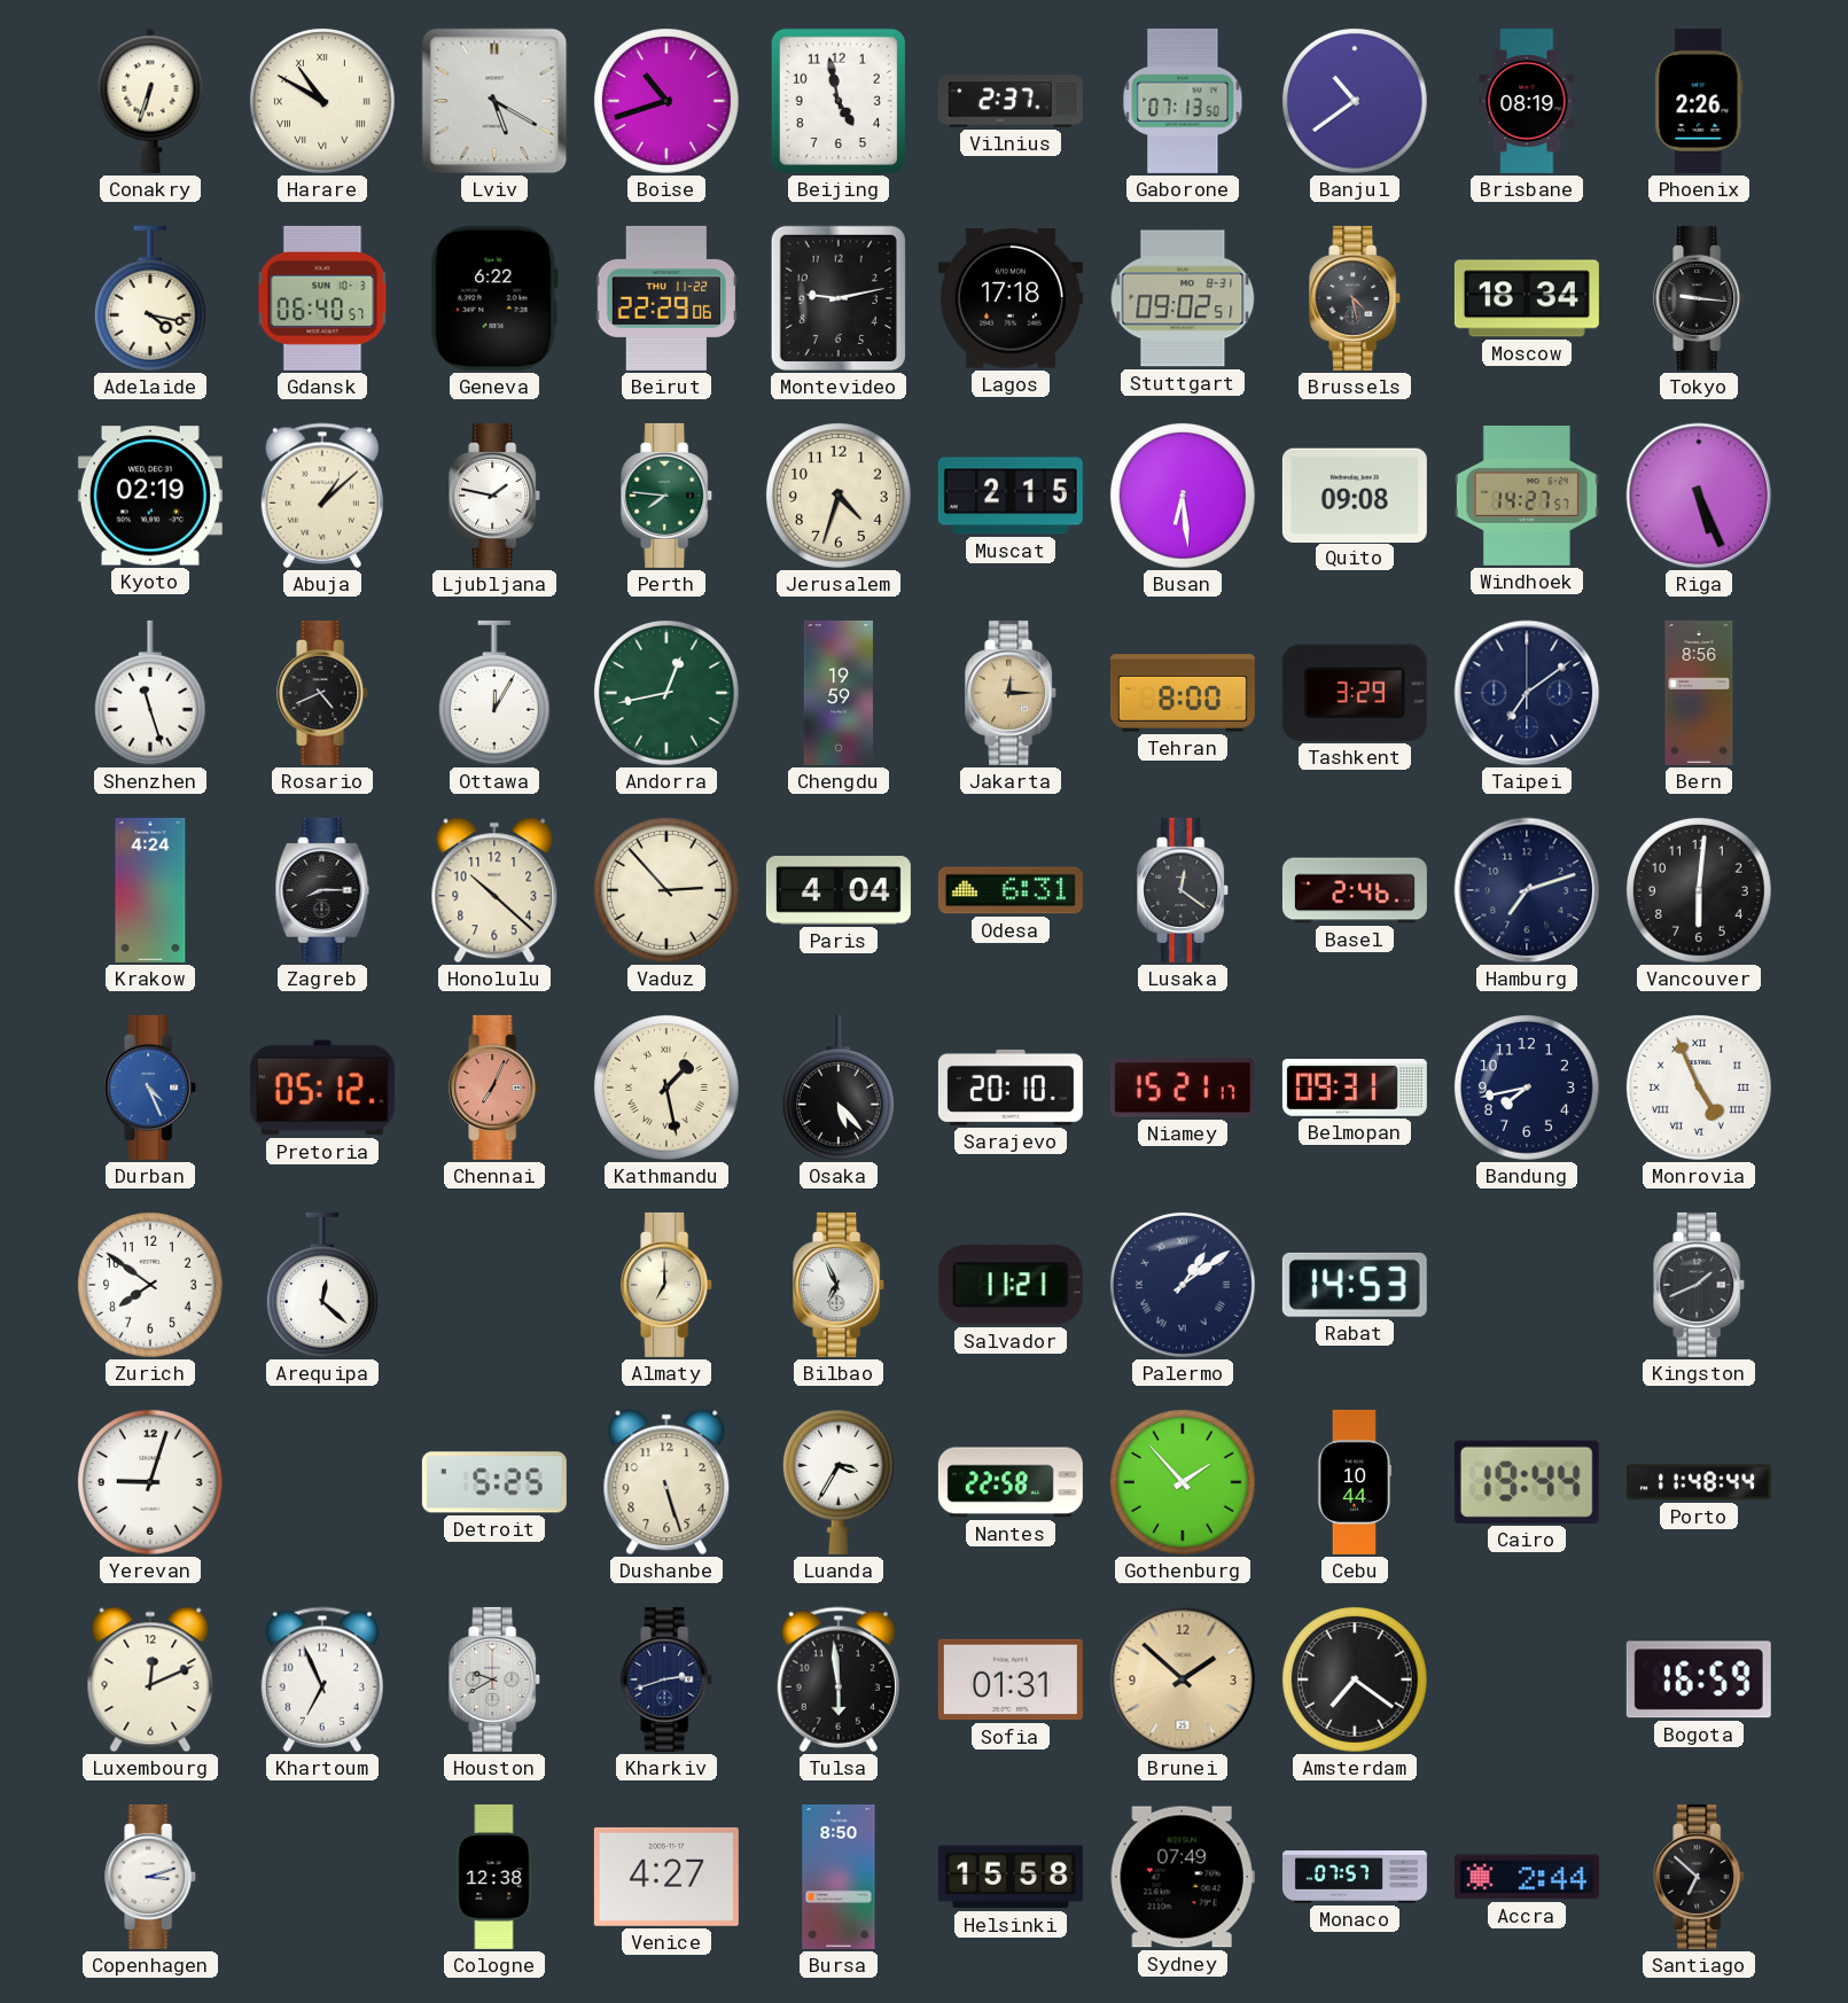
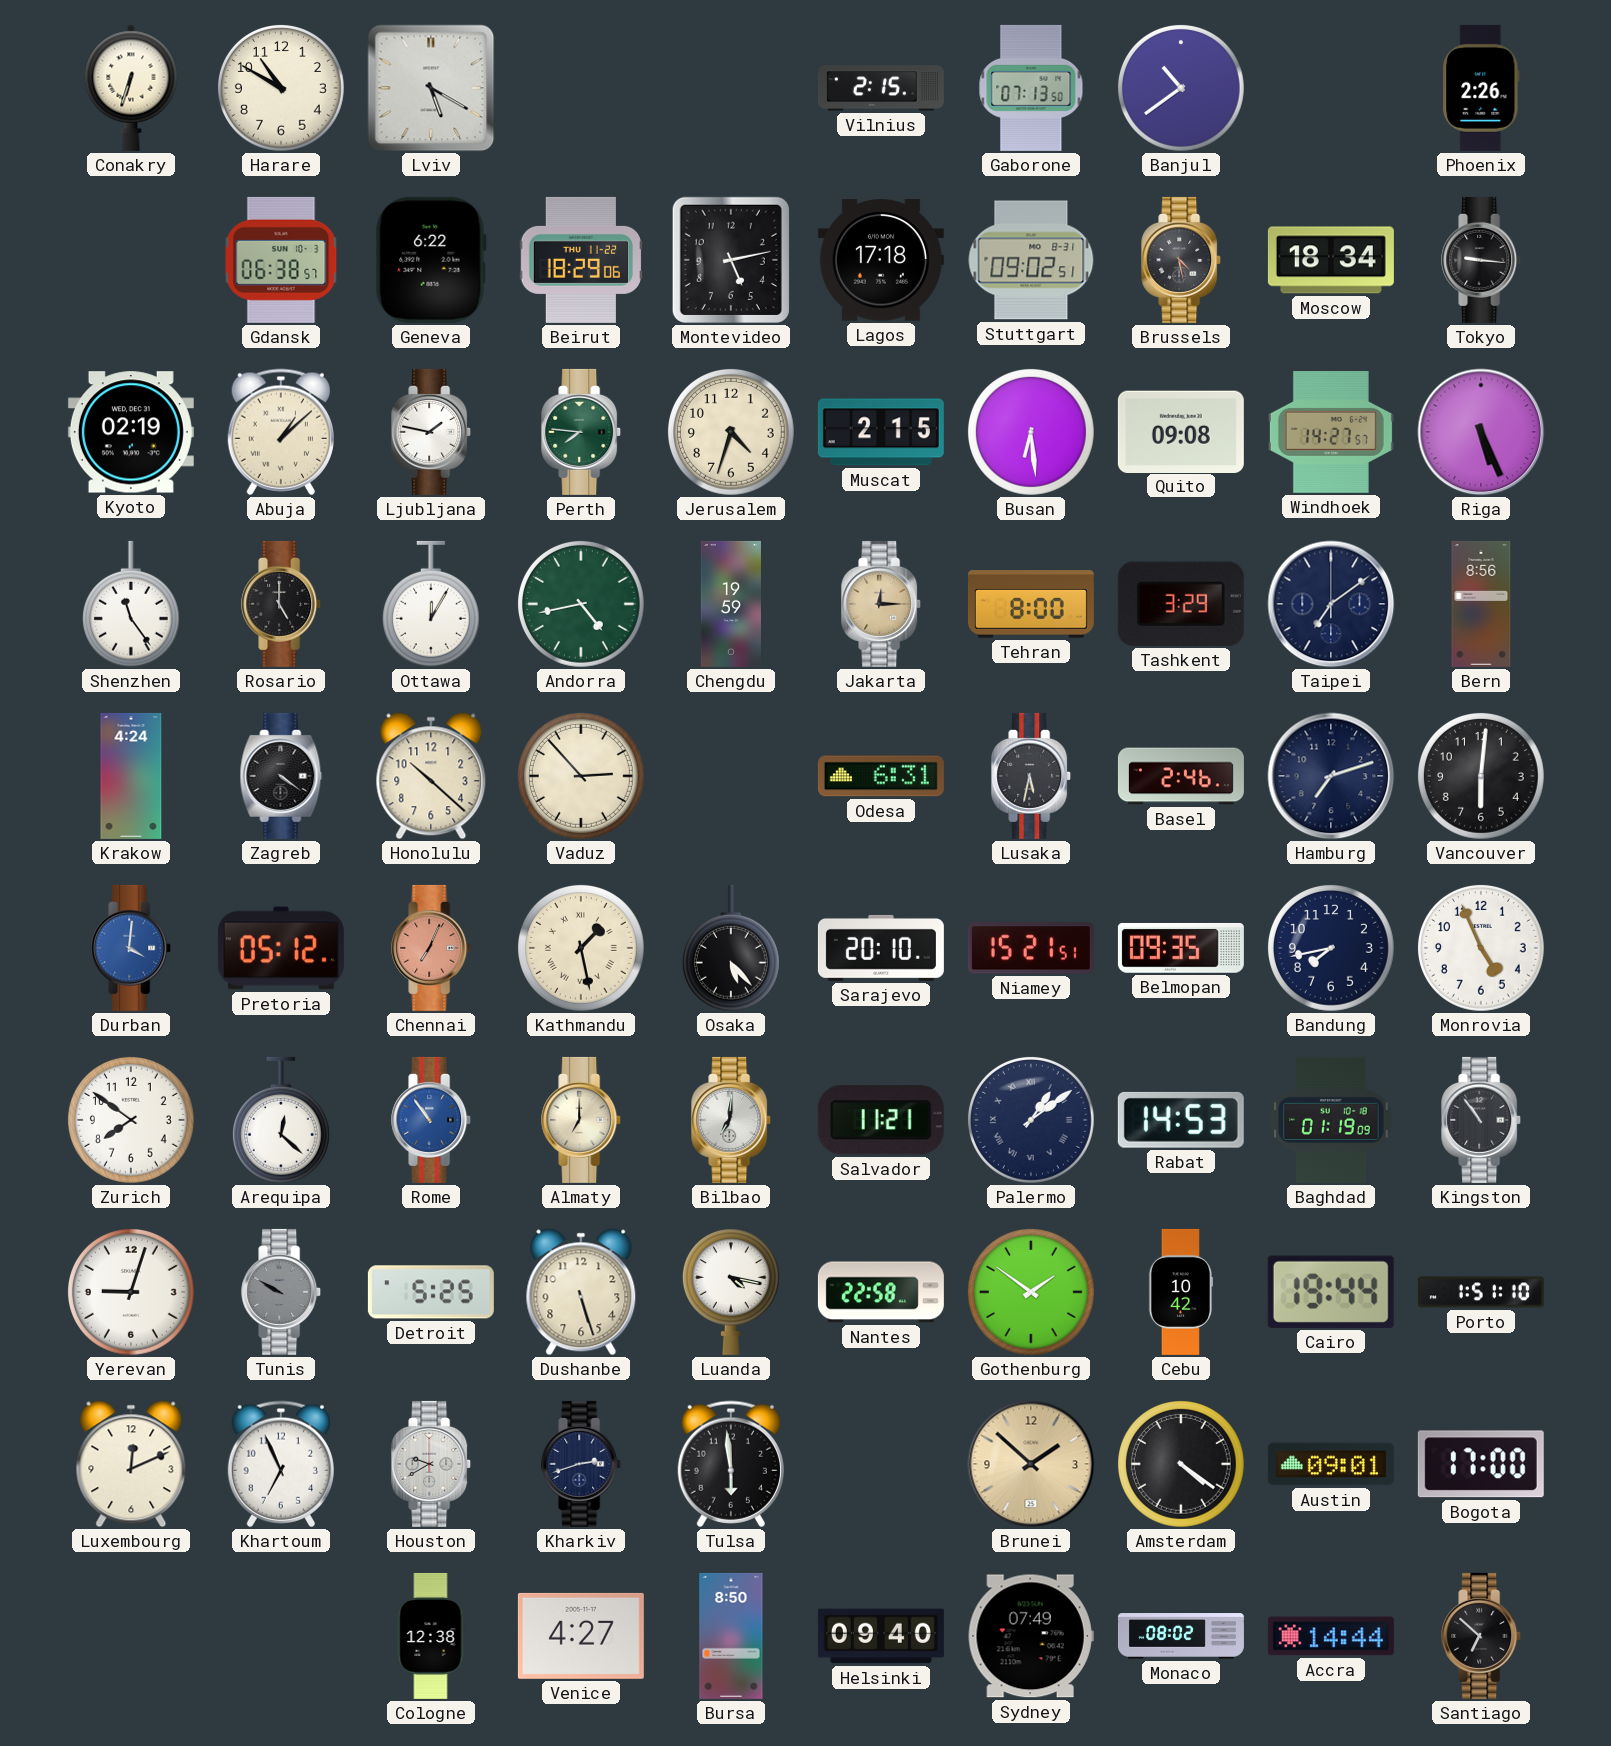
Harare numerals: Roman -> Arabic (281, 88)
Boise: 10:42 -> none (666, 101)
Beijing: 4:58 -> none (839, 101)
Vilnius: 2:37 -> 2:15 (881, 88)
Brisbane: 08:19 -> none (1527, 101)
Adelaide: 4:17 -> none (150, 298)
Gdansk: 06:40 -> 06:38 (281, 260)
Beirut: 22:29 -> 18:29 (580, 260)
Montevideo: 9:13 -> 5:13 (731, 260)
Shenzhen: 11:27 -> 11:24 (131, 604)
Rosario: 4:41 -> 5:00 (282, 604)
Andorra: 12:43 -> 4:43 (581, 604)
Zagreb: 8:15 -> 4:21 (281, 776)
Paris: 4:04 -> none (839, 891)
Lusaka: 12:21 -> 5:32 (1032, 776)
Durban: 4:26 -> 4:01 (132, 948)
Niamey: 15:21:17 -> 15:21:51 (1031, 948)
Belmopan: 09:31 -> 09:35 (1181, 948)
Monrovia numerals: Roman -> Arabic (1481, 948)
Rome: none -> 10:54 (432, 1120)
Bilbao: 6:56 -> 7:01 (732, 1120)
Baghdad: none -> 01:19 (1331, 1120)
Kingston: 1:41 -> 10:54 (1482, 1120)
Tunis: none -> 9:50 (282, 1292)
Luanda: 3:35 -> 4:17 (731, 1292)
Gothenburg: 1:53 -> 1:51 (1031, 1292)
Cebu: 10:44 -> 10:42 (1181, 1292)
Porto: 11:48 -> 1:51 (1481, 1292)
Sofia: 01:31 -> none (1011, 1679)
Amsterdam: 7:21 -> 4:21 (1181, 1464)
Austin: none -> 09:01 (1331, 1464)
Bogota: 16:59 -> 17:00 (1481, 1464)
Copenhagen: 3:12 -> none (151, 1877)
Helsinki: 15:58 -> 09:40 (881, 1636)
Monaco: 07:57 -> 08:02 (1181, 1636)
Accra: 2:44 -> 14:44 (1331, 1636)
